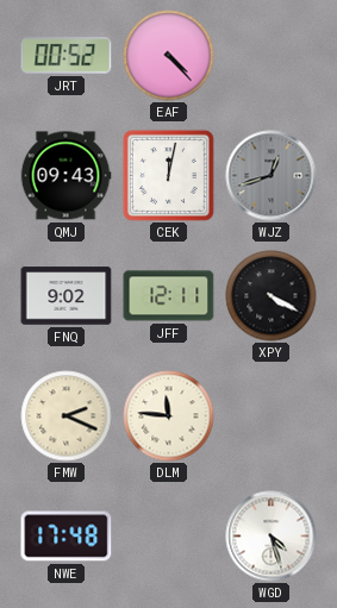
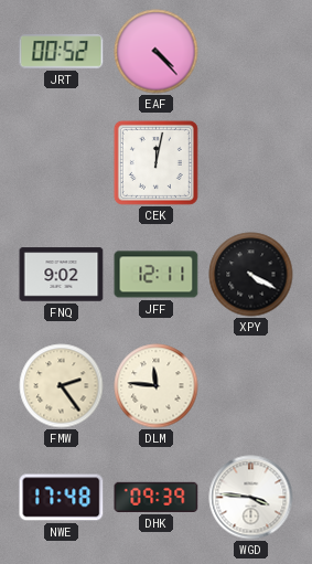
QMJ: 09:43 -> none (65, 176)
WJZ: 12:42 -> none (272, 176)
FMW: 2:19 -> 2:24 (62, 386)
DHK: none -> 09:39 (157, 497)
WGD: 4:27 -> 3:46 (251, 498)
